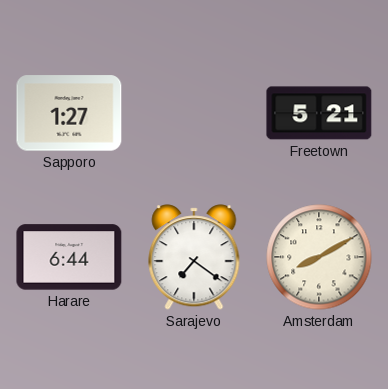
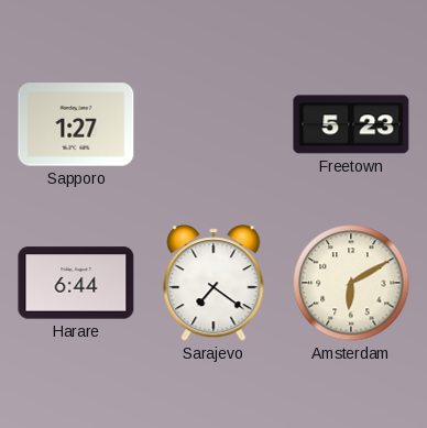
Freetown: 5:21 -> 5:23 (351, 124)
Amsterdam: 8:10 -> 6:10 (351, 283)
